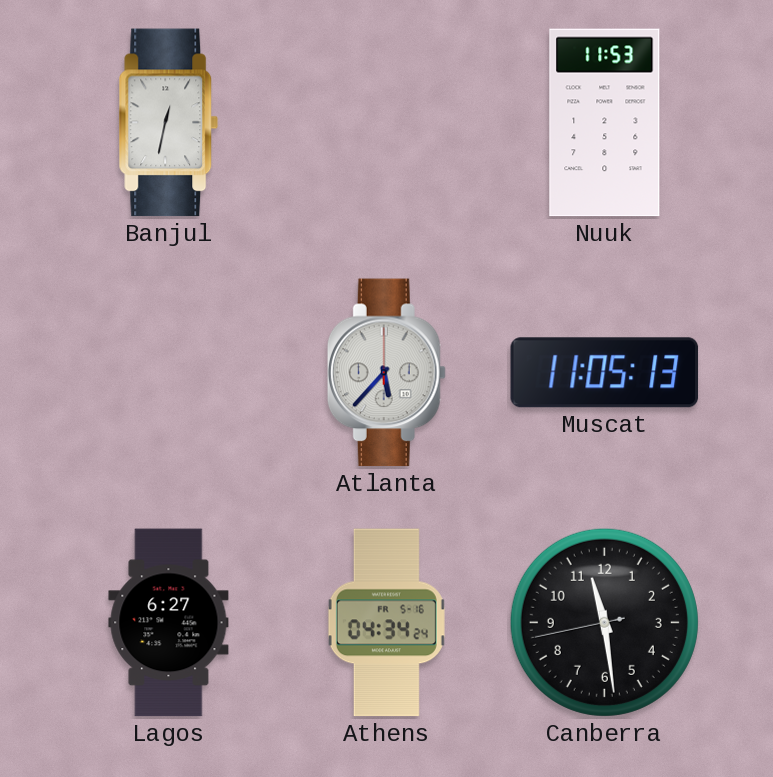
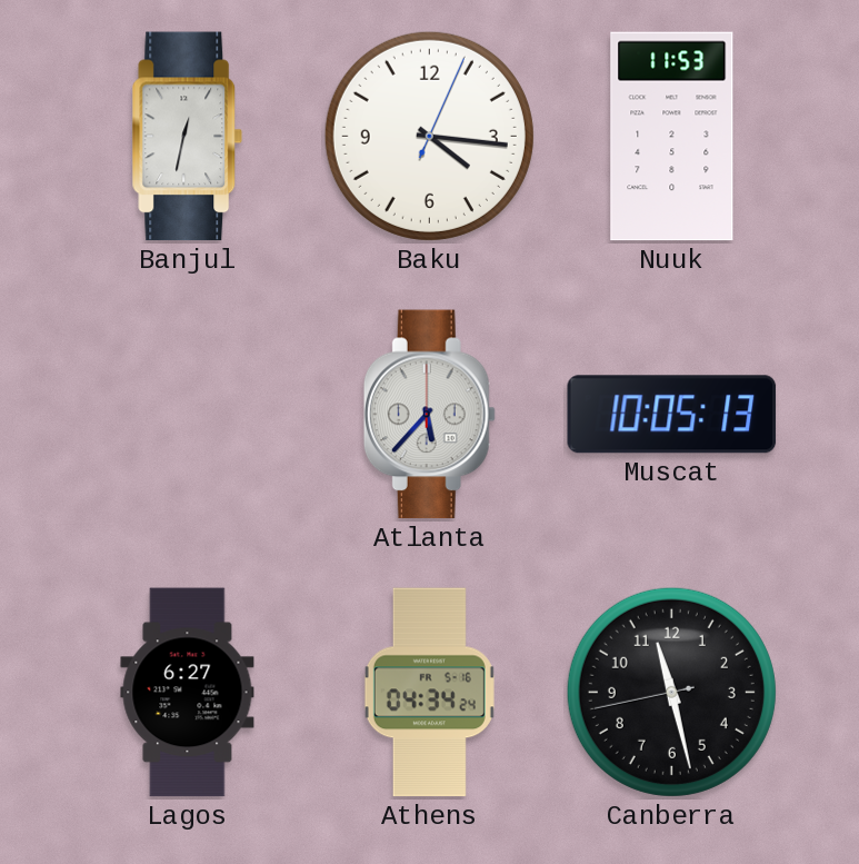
Baku: none -> 4:16 (429, 136)
Muscat: 11:05 -> 10:05 (672, 415)
Canberra: 11:28 -> 11:27 (671, 692)
